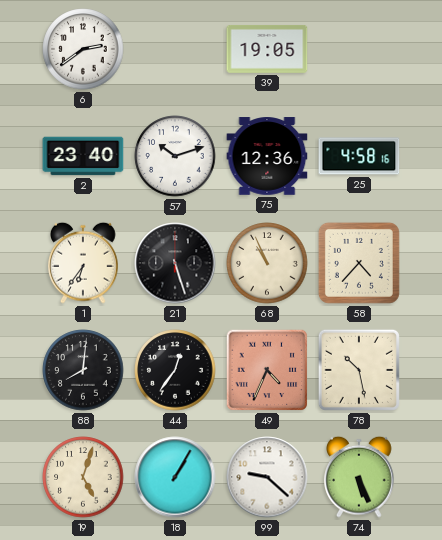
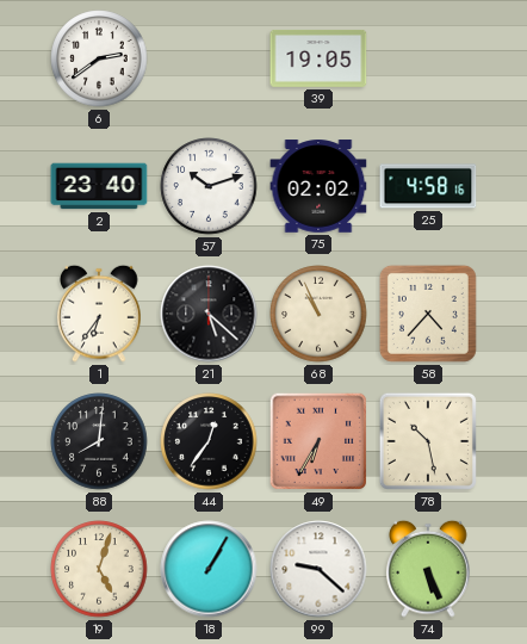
75: 12:36 -> 02:02 (318, 186)
21: 5:27 -> 5:22 (209, 314)
49: 4:34 -> 6:35 (318, 441)
